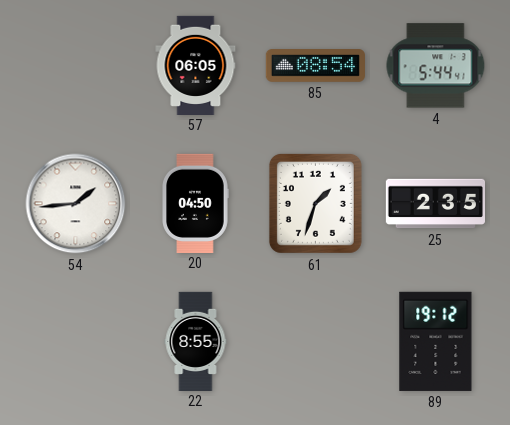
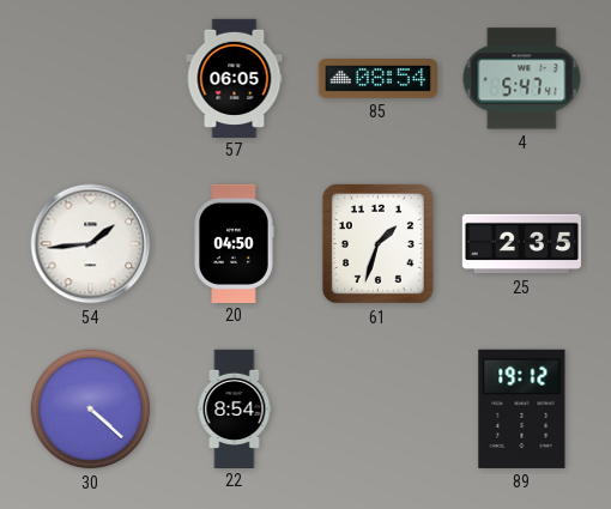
4: 5:44 -> 5:47 (522, 79)
30: none -> 4:22 (91, 410)
22: 8:55 -> 8:54 (235, 408)
